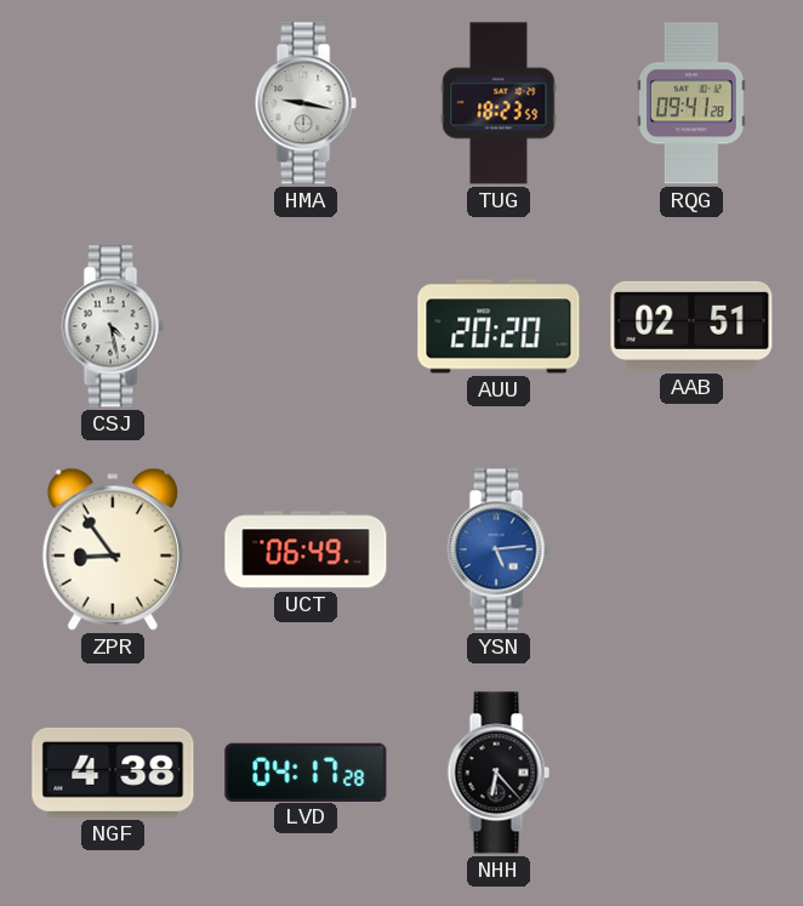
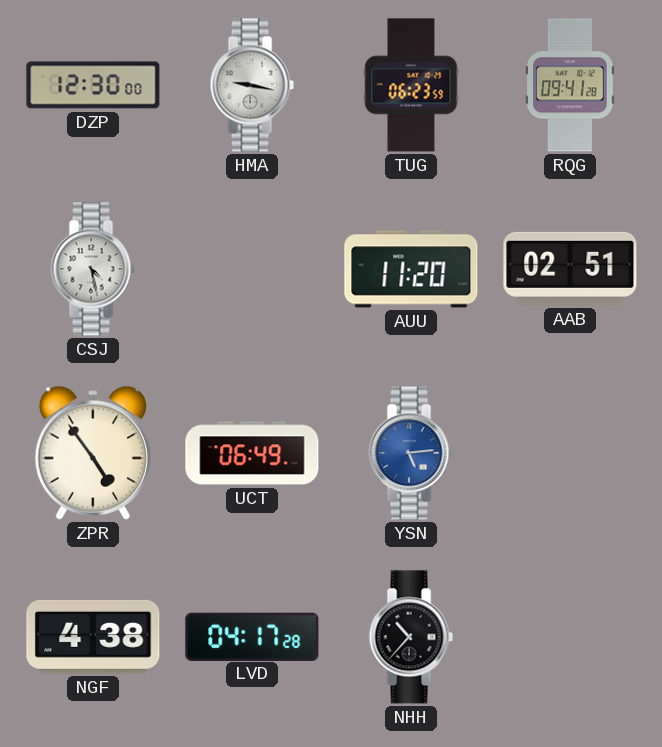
DZP: none -> 12:30 (93, 85)
TUG: 18:23 -> 06:23 (411, 85)
AUU: 20:20 -> 11:20 (411, 269)
ZPR: 8:54 -> 4:54 (93, 453)
NHH: 6:23 -> 10:37 (411, 637)
